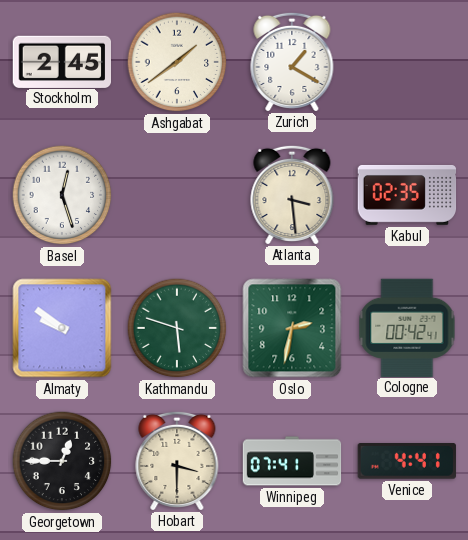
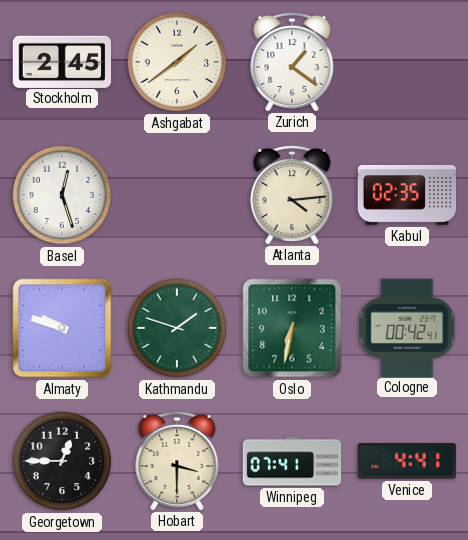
Zurich: 1:20 -> 1:21 (292, 61)
Atlanta: 3:29 -> 4:14 (292, 194)
Almaty: 9:51 -> 9:48 (62, 328)
Kathmandu: 5:48 -> 1:48 (177, 328)
Oslo: 2:32 -> 6:32 (292, 328)
